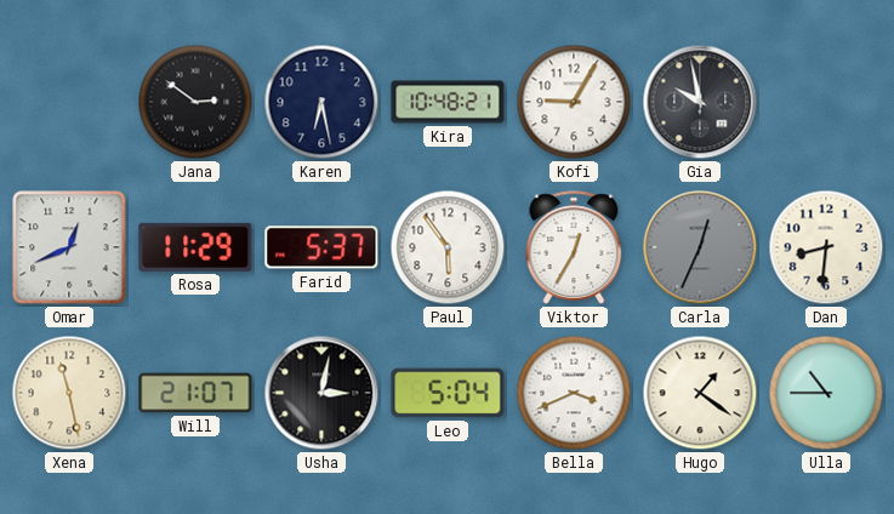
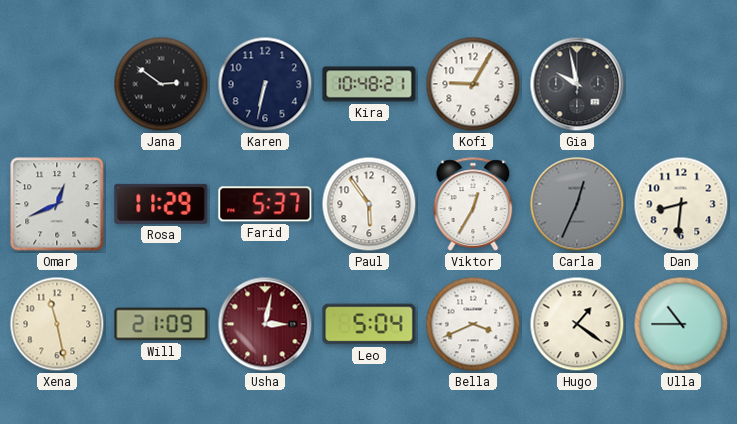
Karen: 6:28 -> 6:32 (265, 84)
Will: 21:07 -> 21:09 (161, 324)
Usha dial: black -> burgundy (265, 324)
